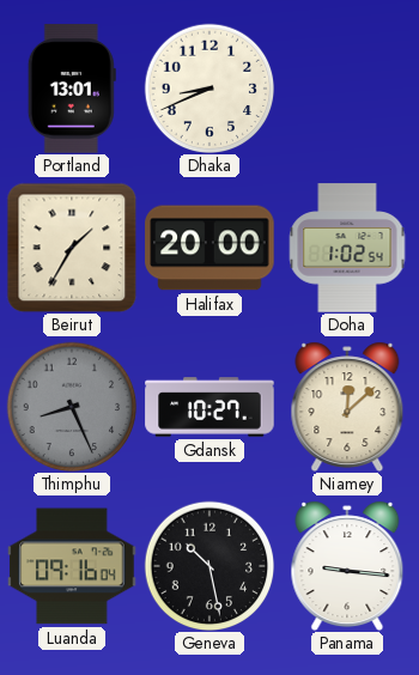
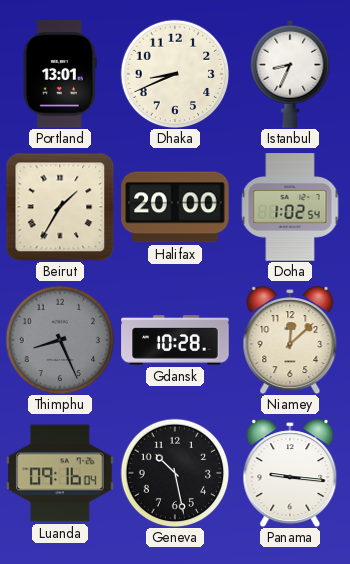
Istanbul: none -> 8:34 (290, 74)
Gdansk: 10:27 -> 10:28 (175, 340)
